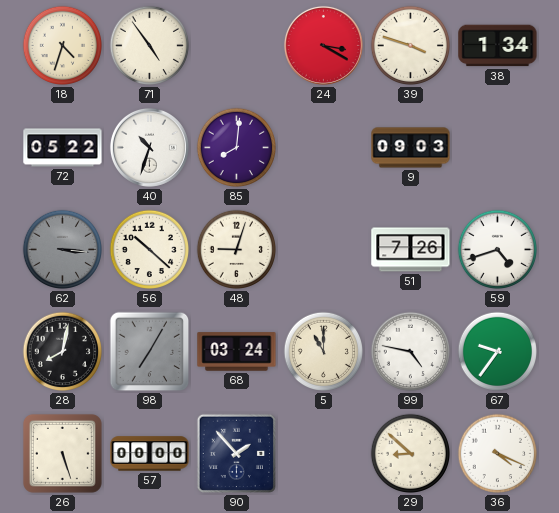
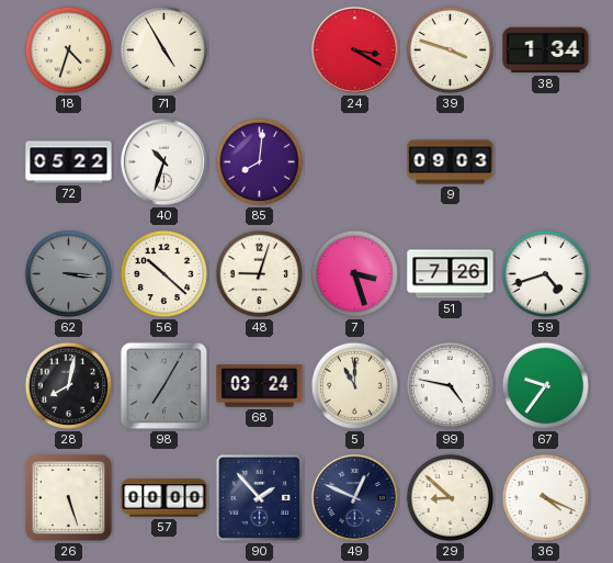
71: 4:54 -> 4:55 (164, 50)
7: none -> 3:27 (355, 274)
49: none -> 12:49 (354, 497)
